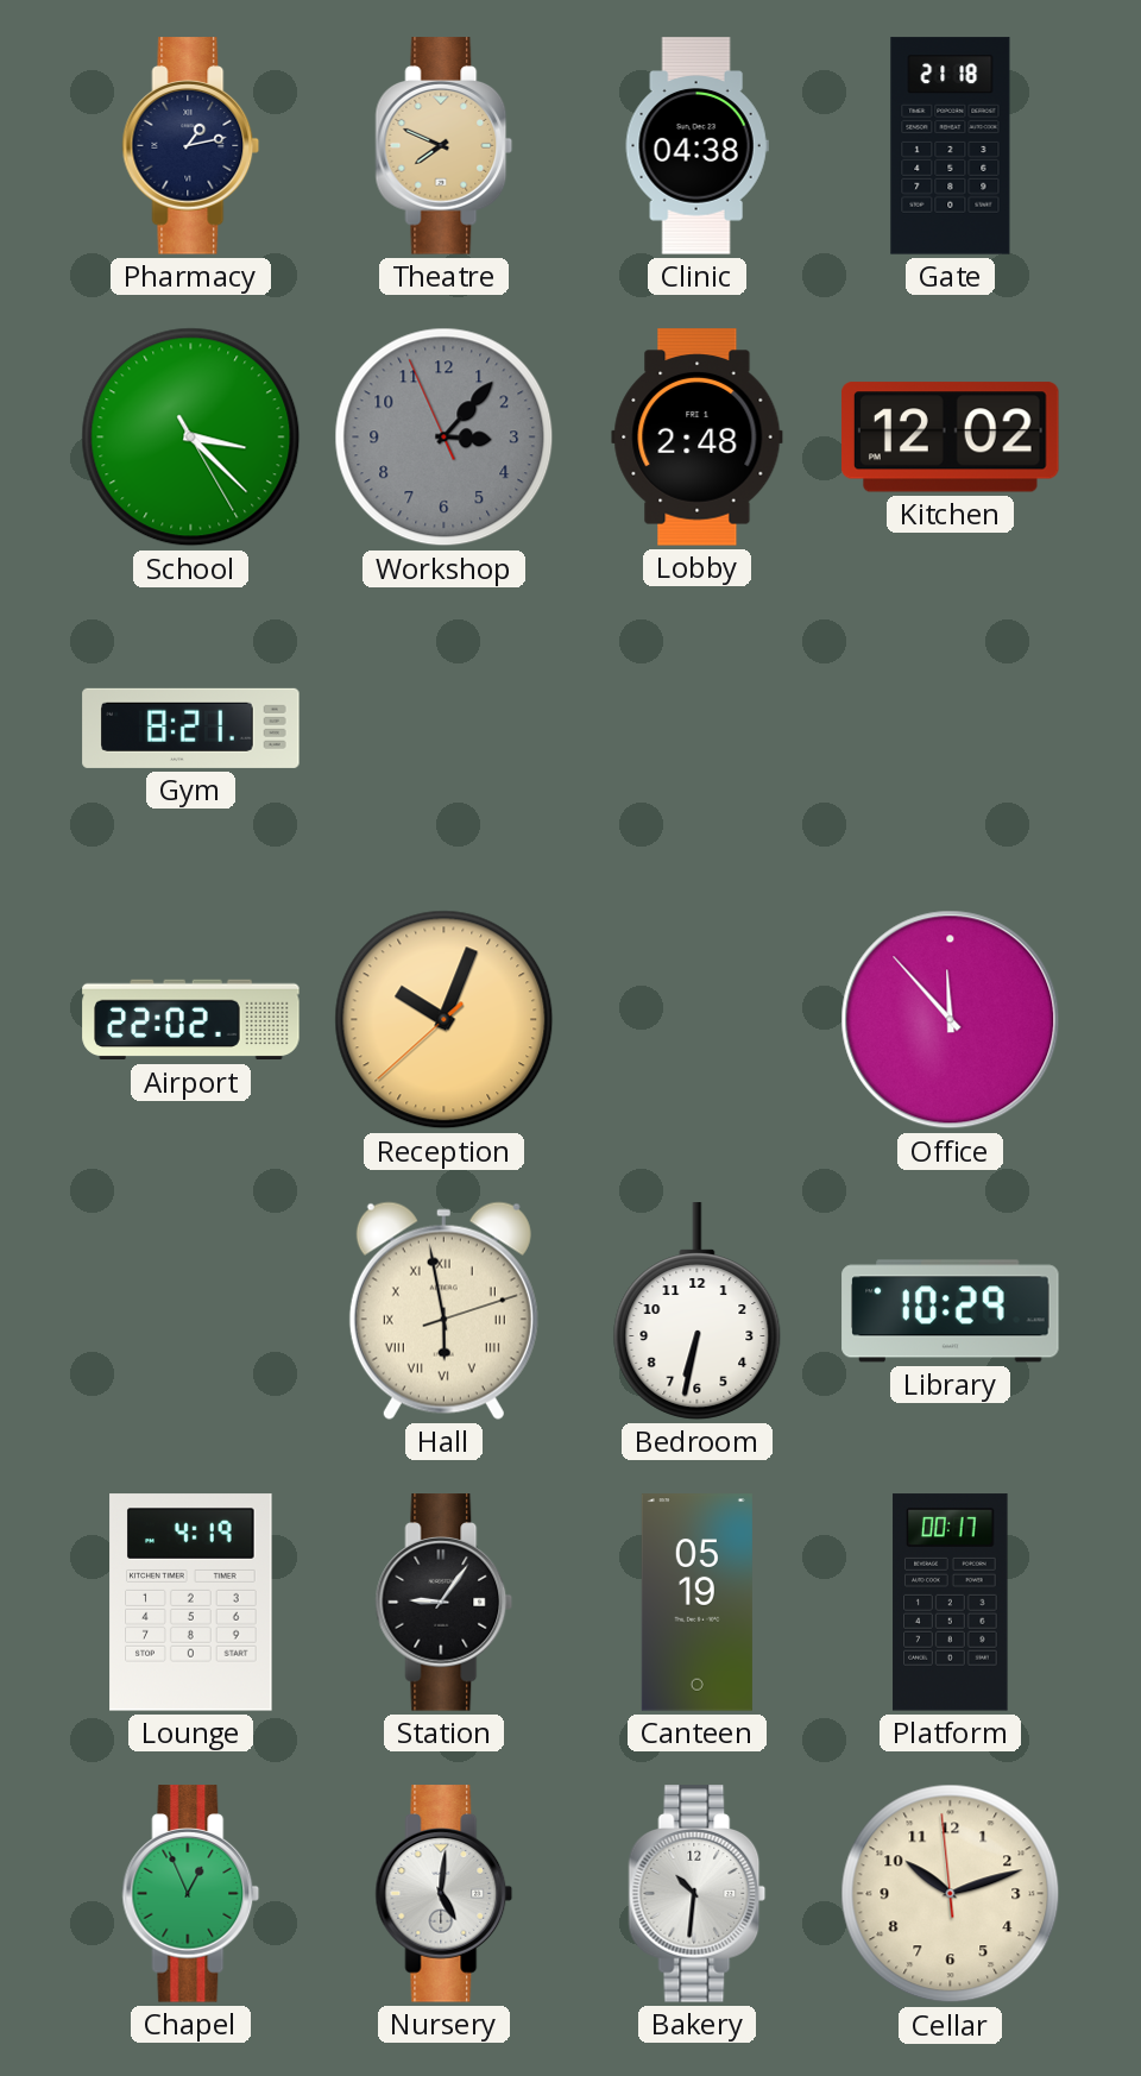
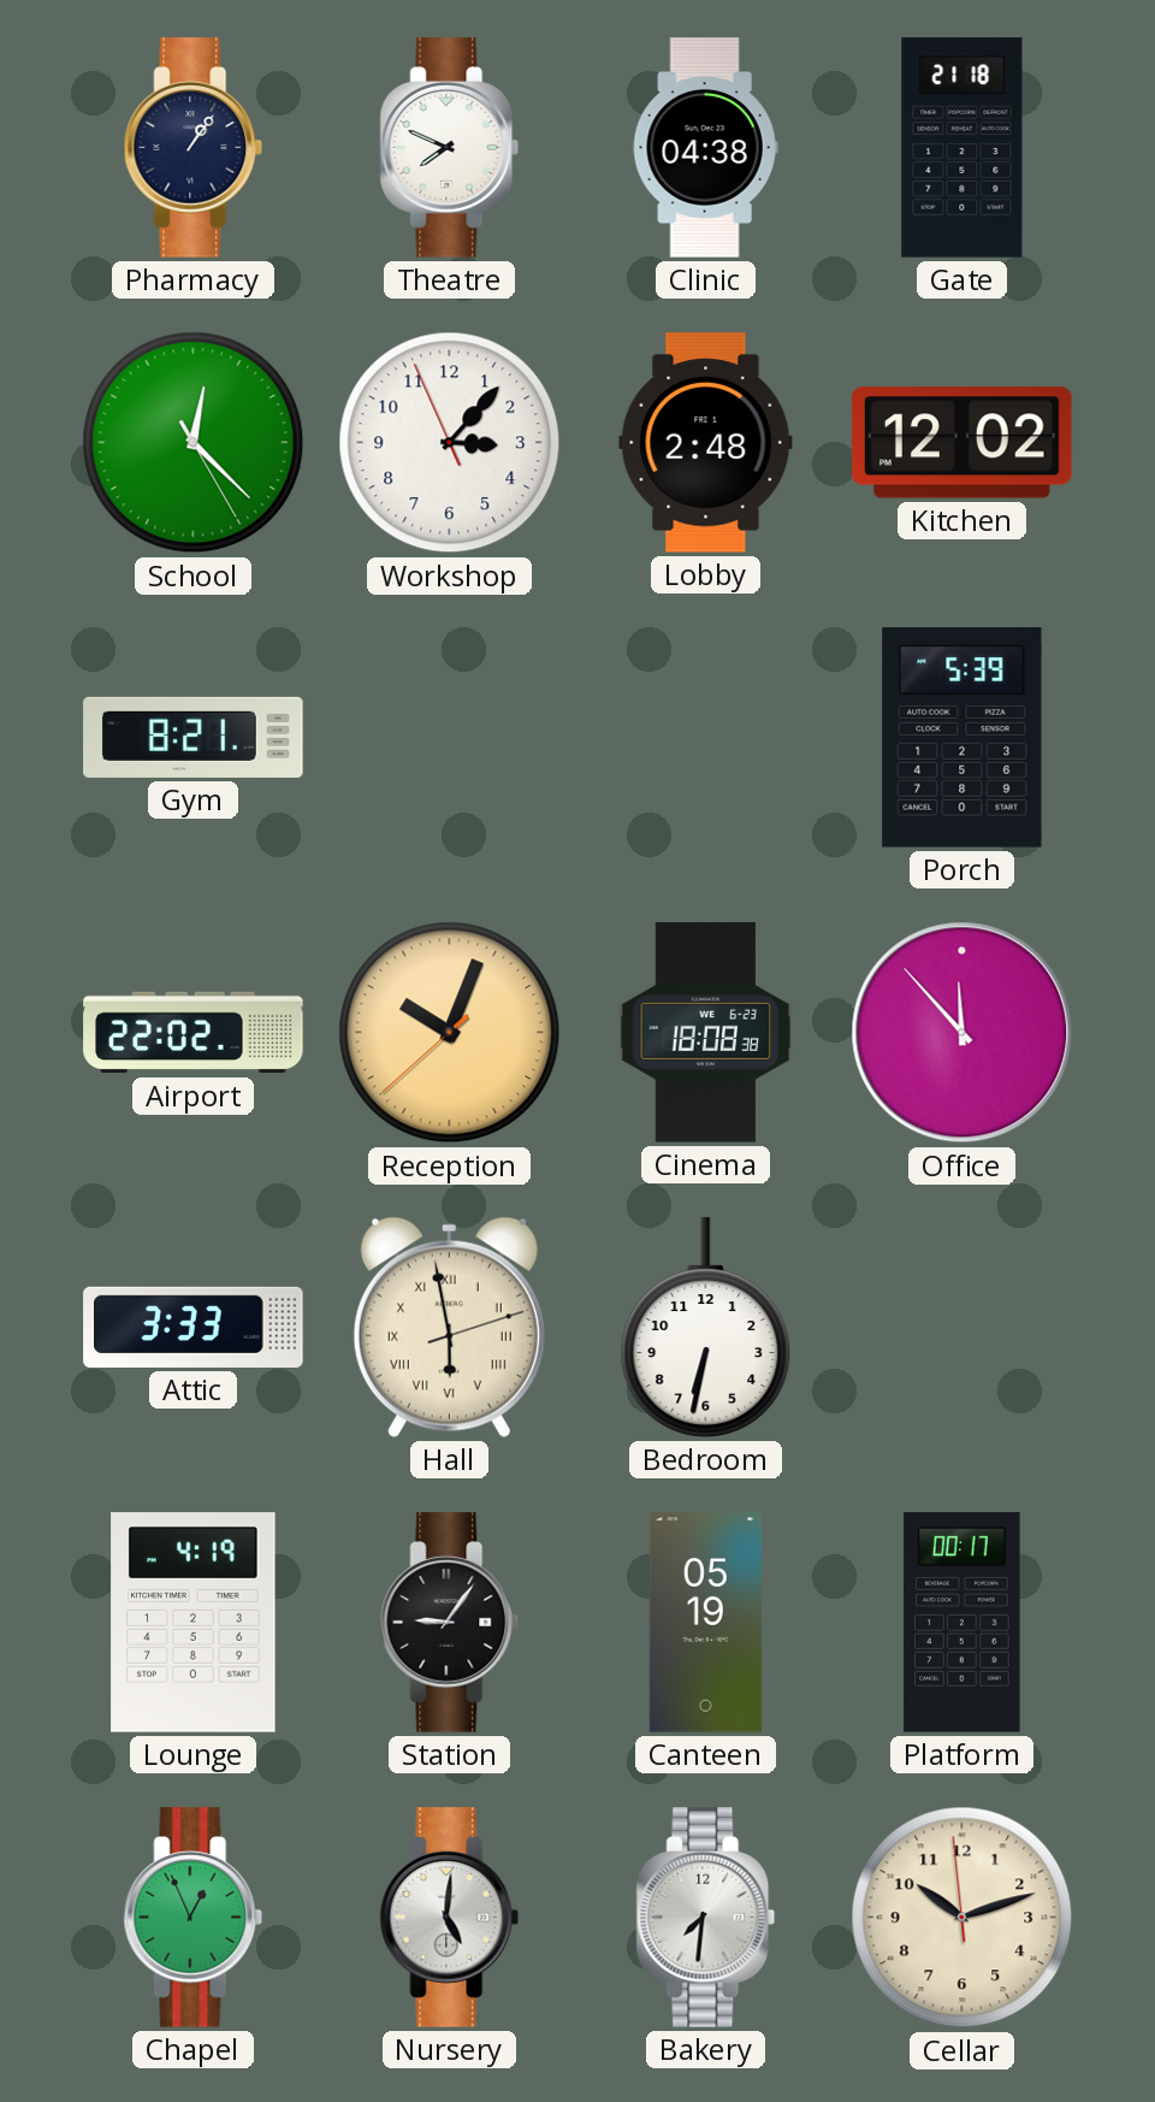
Pharmacy: 1:13 -> 1:06 (194, 148)
Theatre dial: champagne -> white (450, 148)
School: 3:22 -> 12:22 (194, 443)
Workshop dial: grey -> white (450, 443)
Porch: none -> 5:39 (962, 738)
Cinema: none -> 18:08 (706, 1033)
Attic: none -> 3:33 (194, 1327)
Library: 10:29 -> none (951, 1311)
Bakery: 10:31 -> 7:31 (706, 1918)
